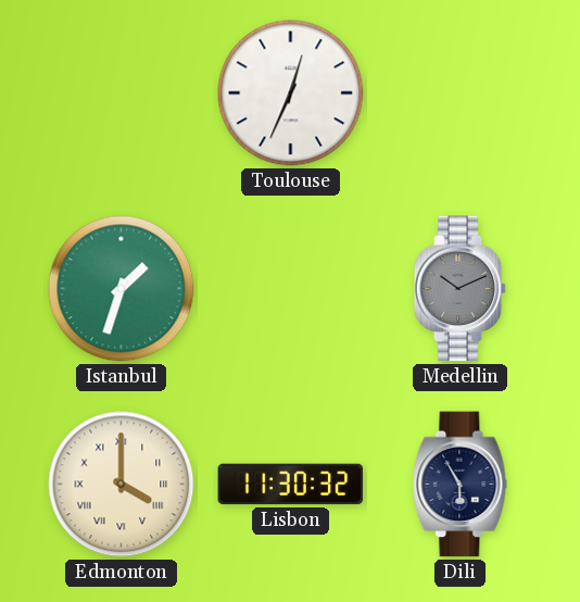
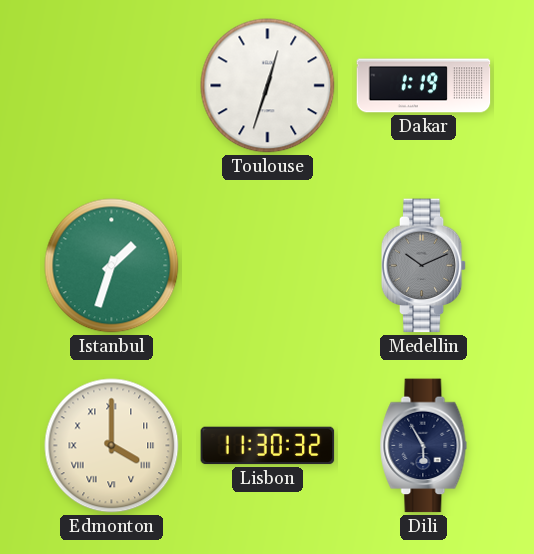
Toulouse: 12:34 -> 12:33 (268, 86)
Dakar: none -> 1:19 (424, 86)
